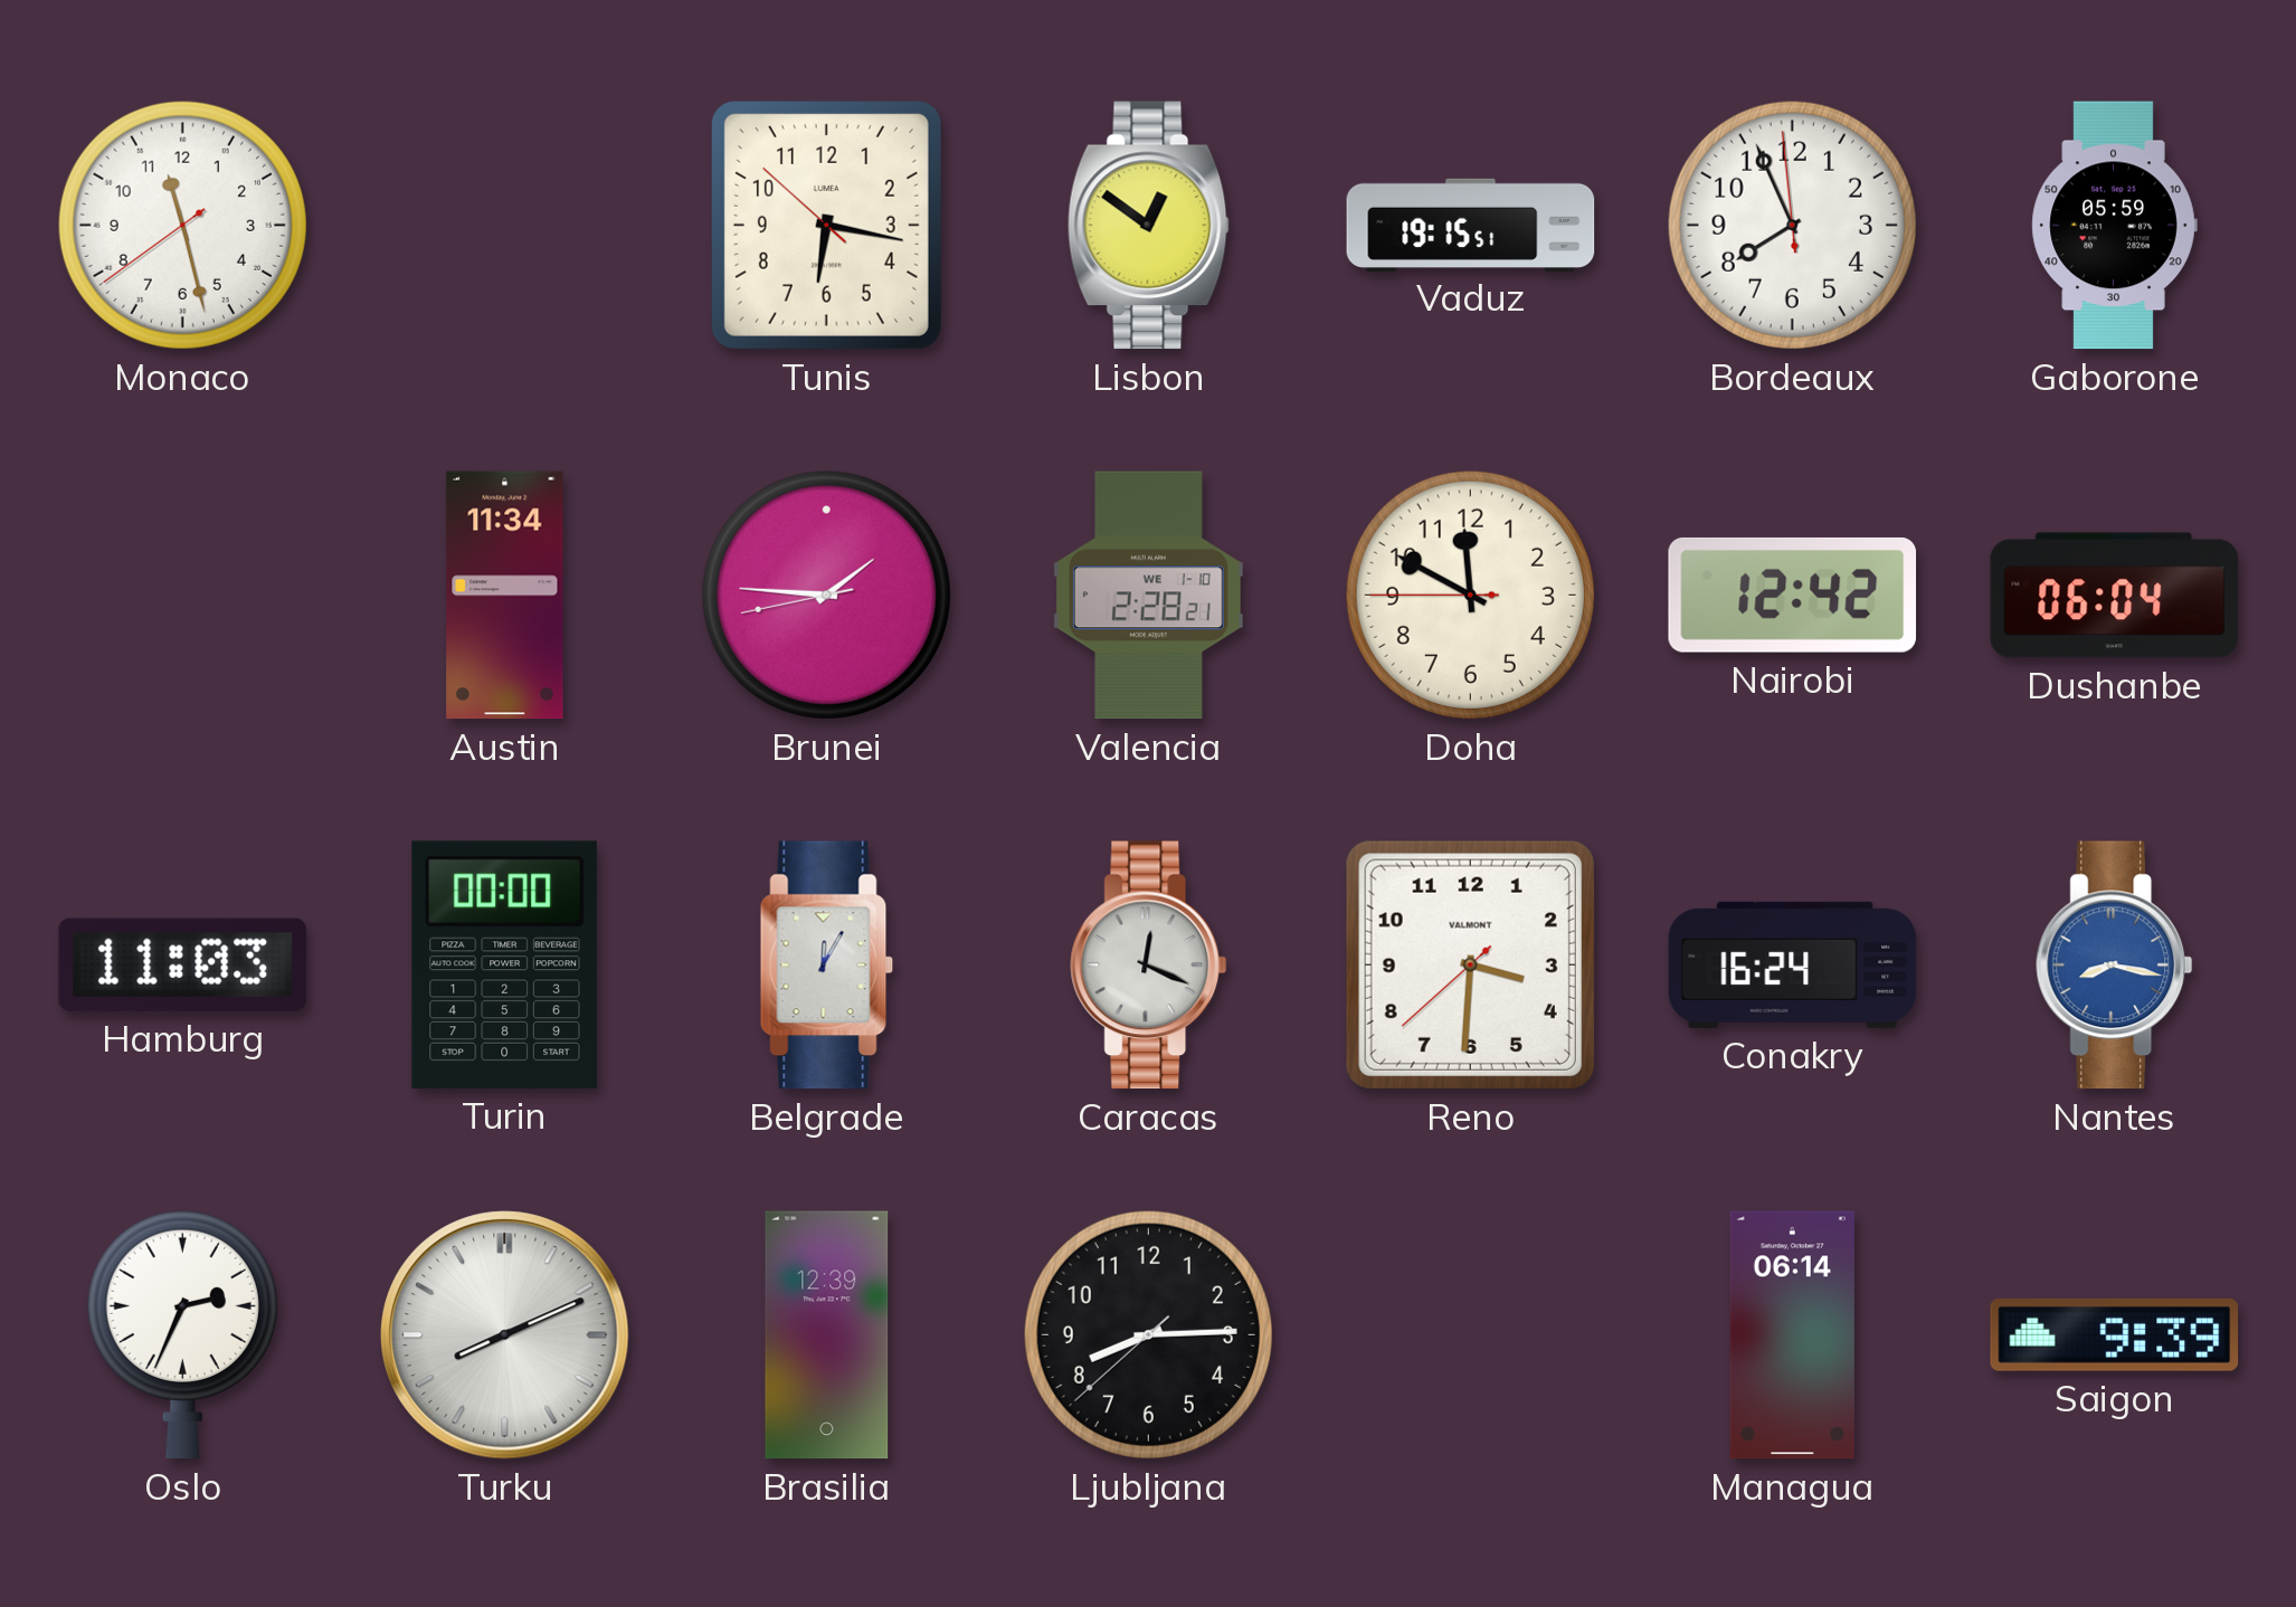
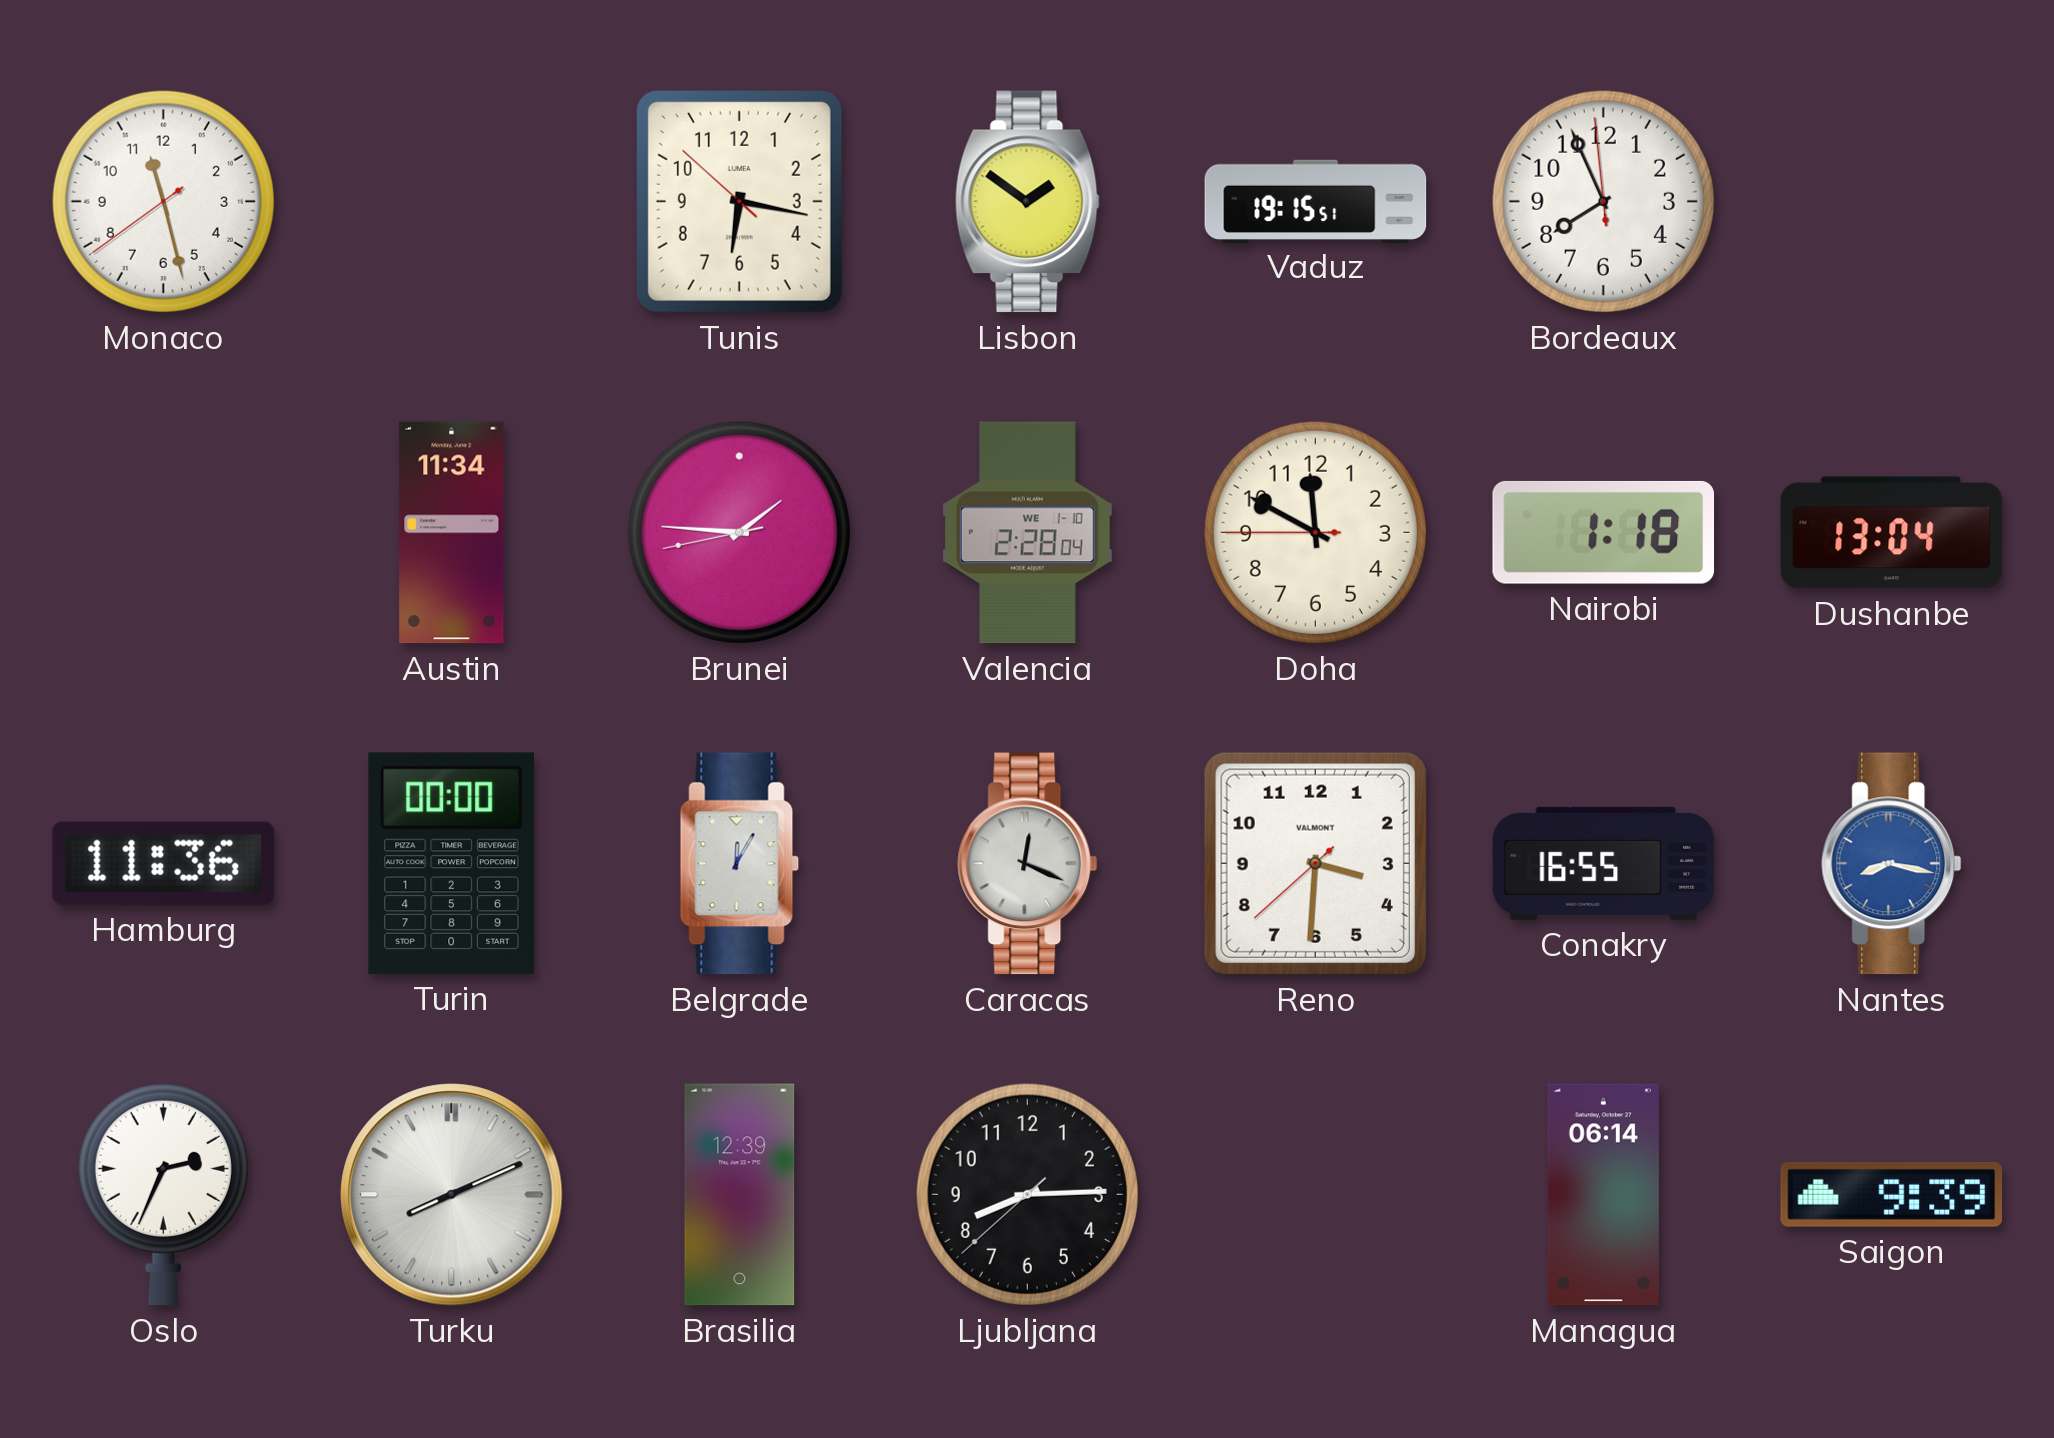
Lisbon: 12:51 -> 1:51 (1027, 202)
Gaborone: 05:59 -> none (2114, 226)
Valencia: 2:28:21 -> 2:28:04 (1027, 533)
Nairobi: 12:42 -> 1:18 (1604, 532)
Dushanbe: 06:04 -> 13:04 (1892, 533)
Hamburg: 11:03 -> 11:36 (163, 863)
Conakry: 16:24 -> 16:55 (1604, 863)
